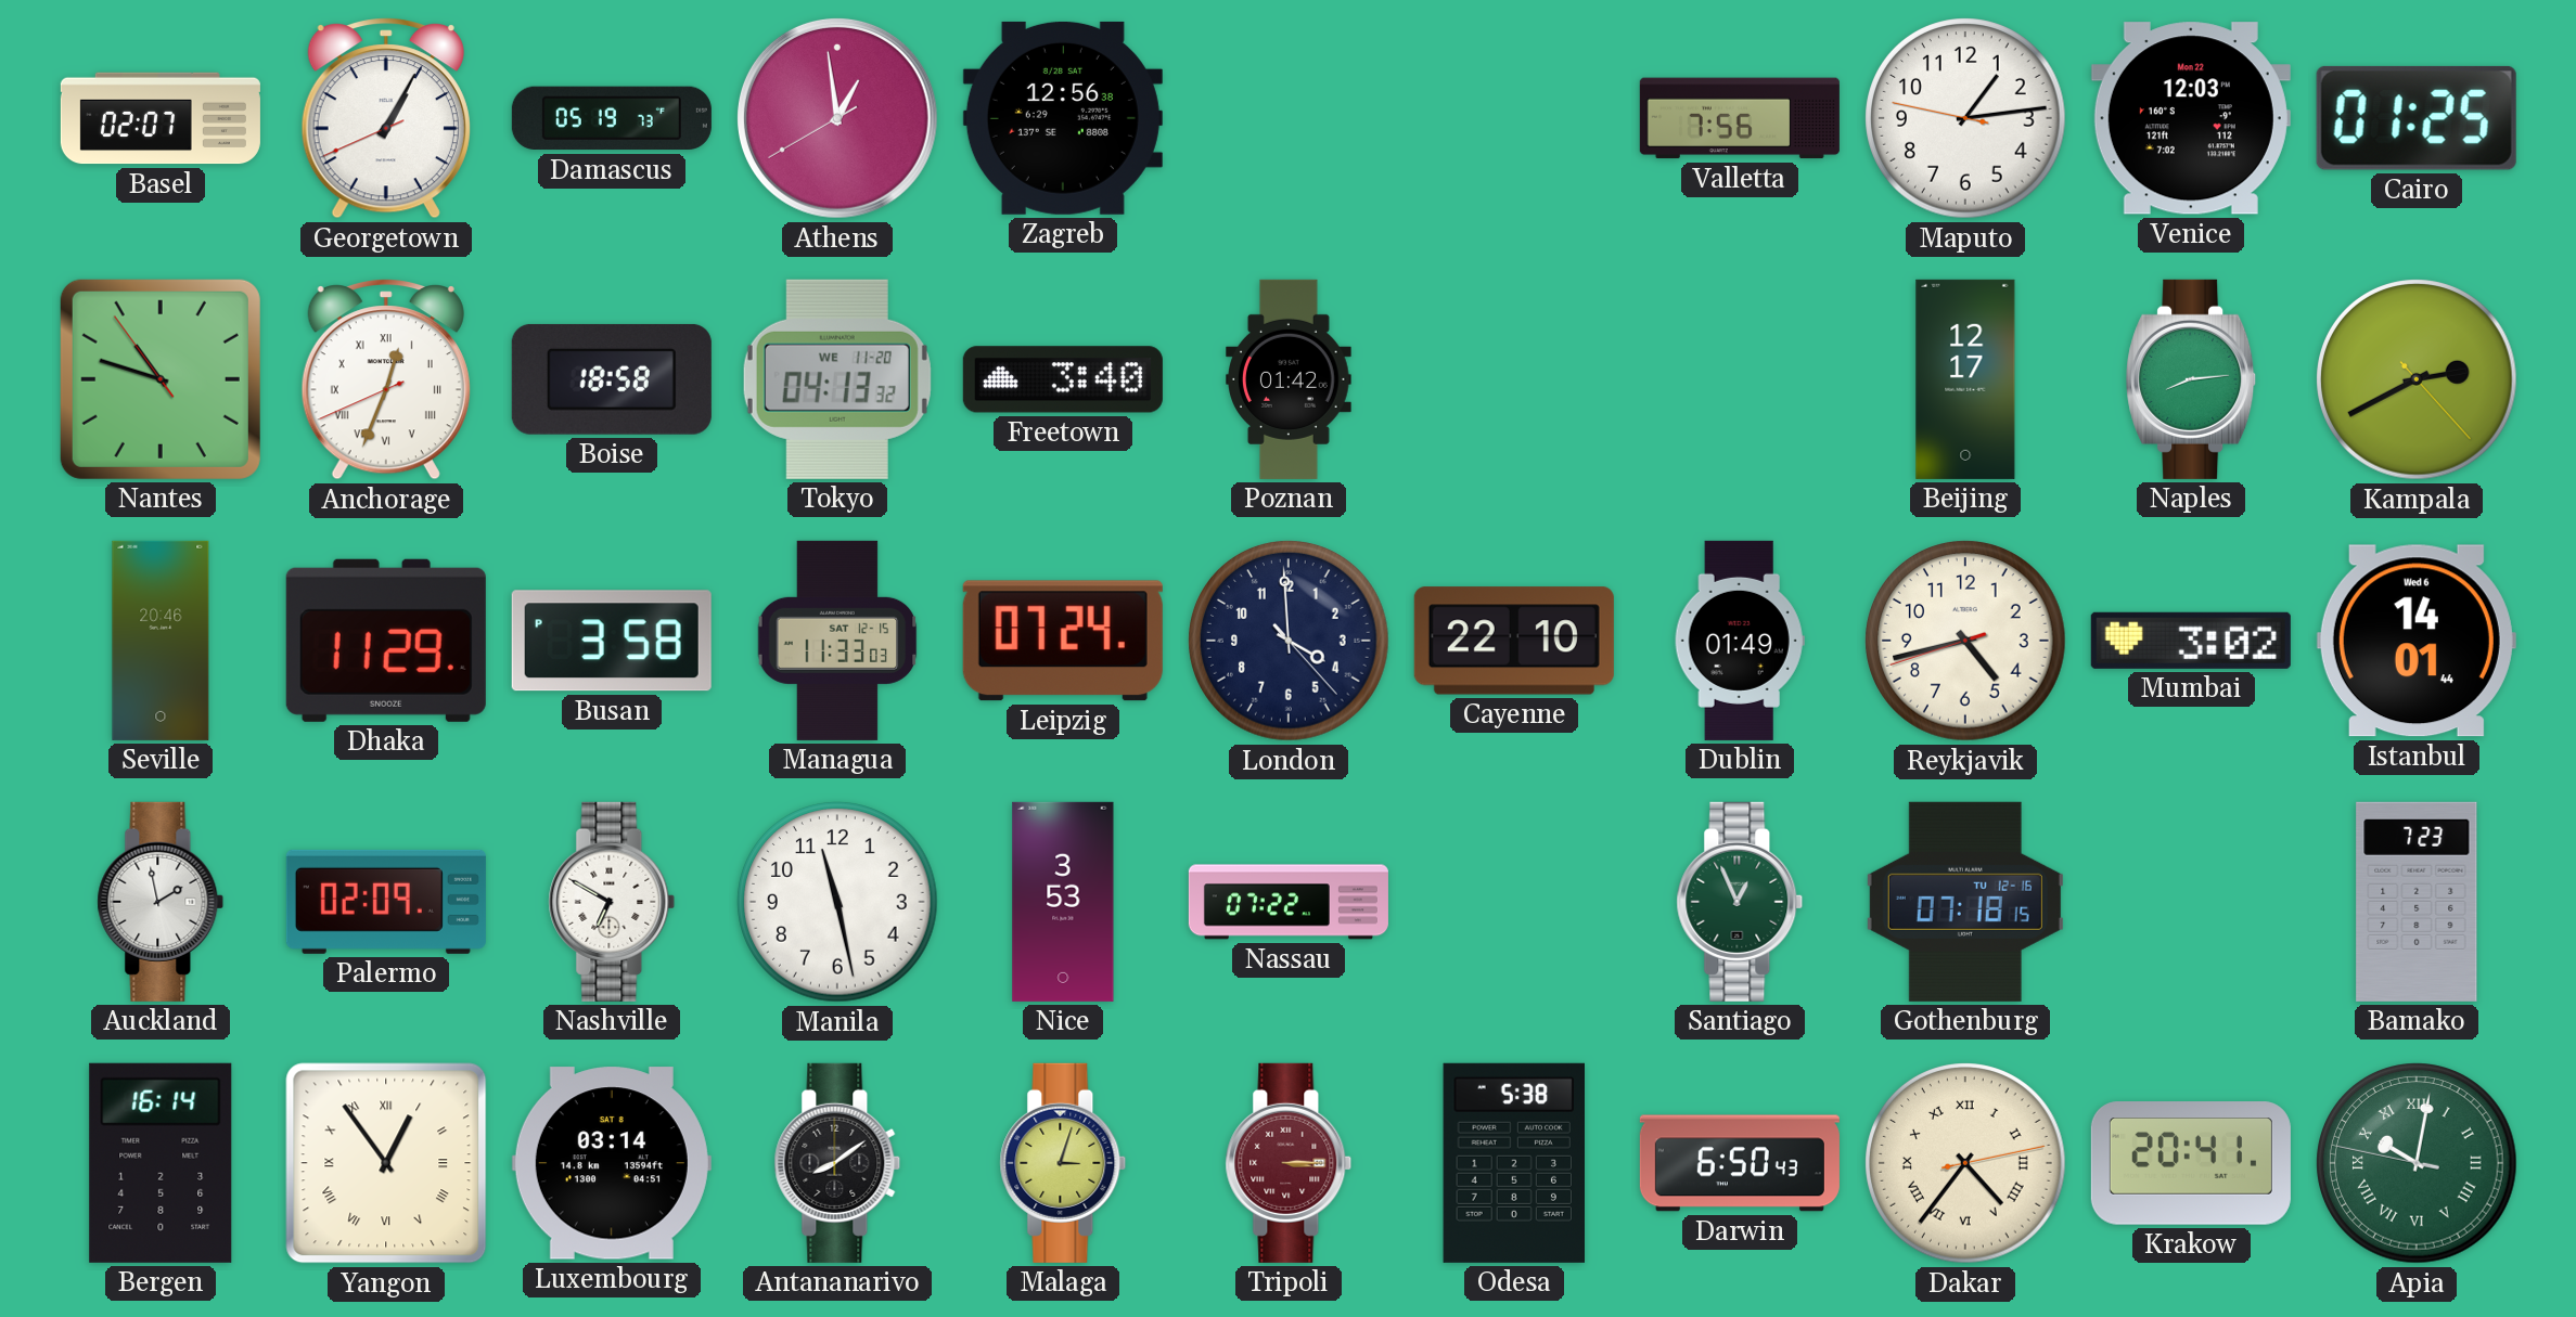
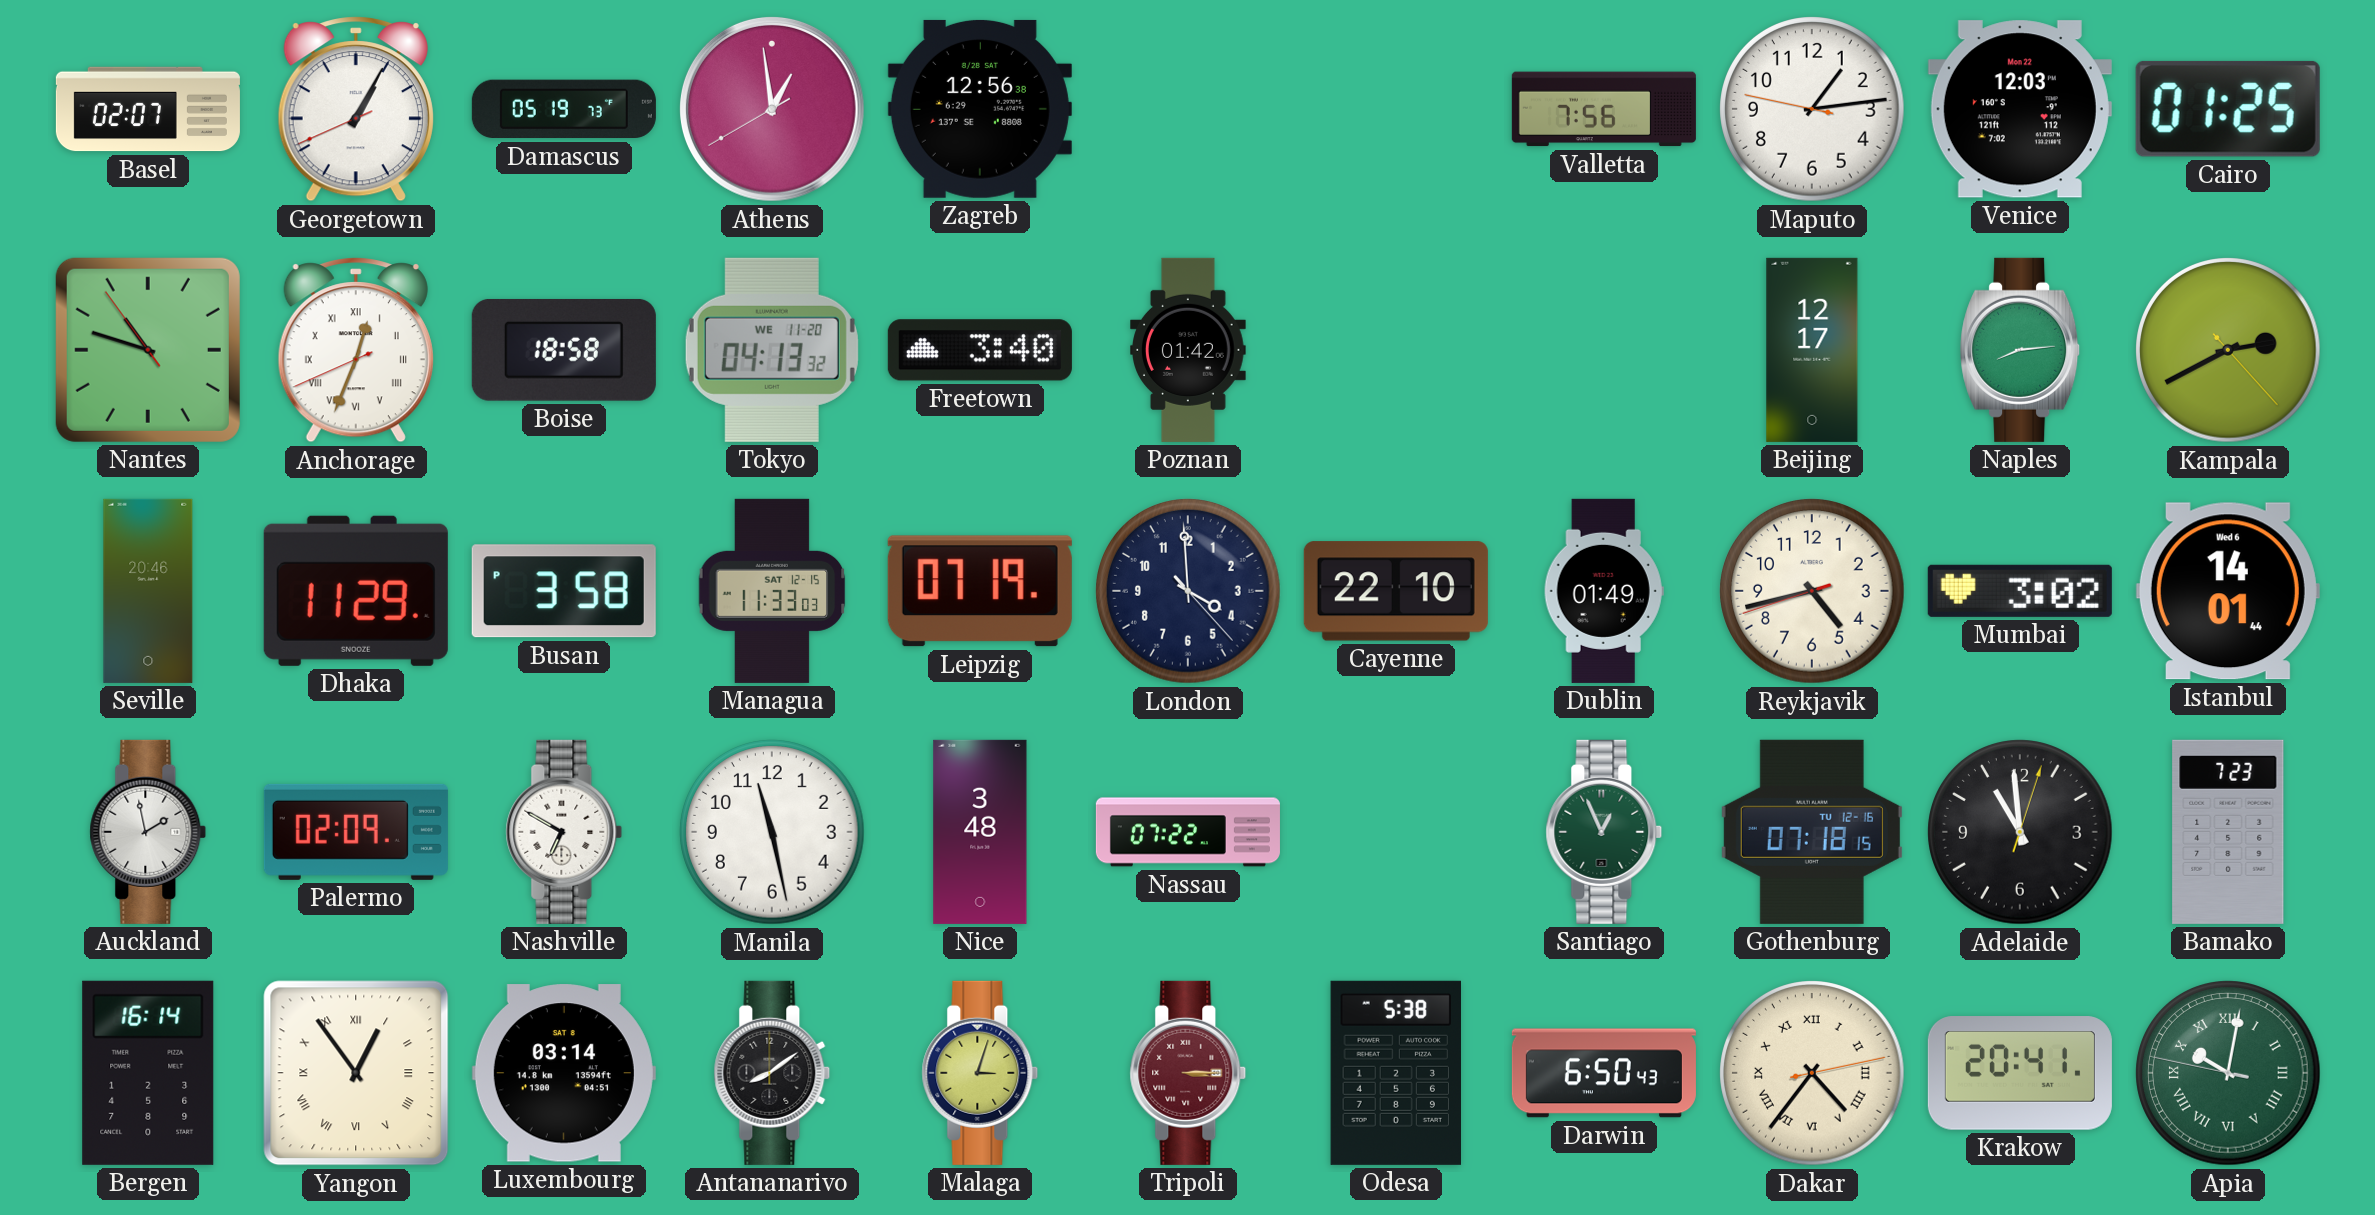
Leipzig: 07:24 -> 07:19 (980, 591)
Nice: 3:53 -> 3:48 (980, 832)
Adelaide: none -> 10:59 (2020, 832)
